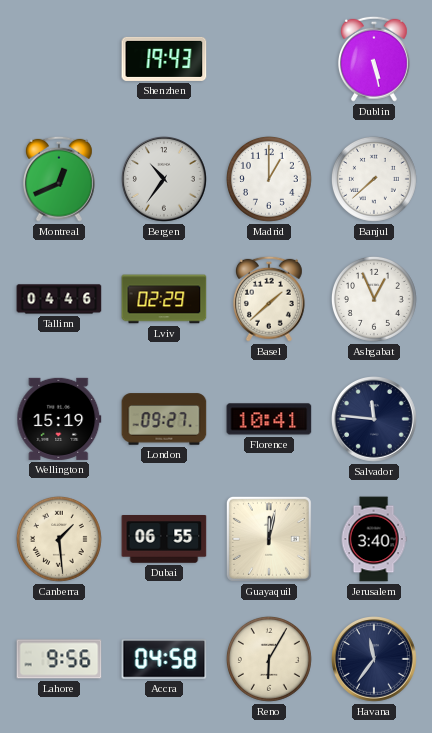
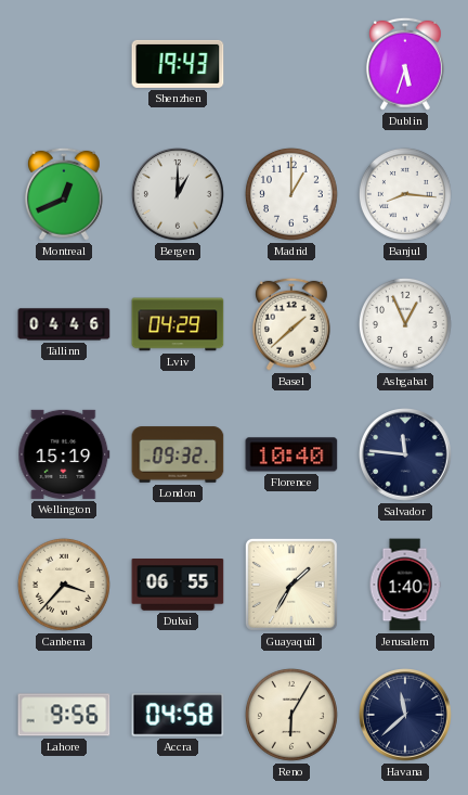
Dublin: 5:28 -> 5:33 (405, 64)
Bergen: 10:36 -> 1:00 (179, 195)
Banjul: 7:38 -> 8:16 (405, 194)
Lviv: 02:29 -> 04:29 (178, 324)
London: 09:27 -> 09:32 (178, 454)
Florence: 10:41 -> 10:40 (291, 454)
Canberra: 1:29 -> 3:37 (64, 585)
Guayaquil: 12:02 -> 1:35 (291, 585)
Jerusalem: 3:40 -> 1:40 (405, 585)
Havana: 11:36 -> 11:38 (406, 716)
